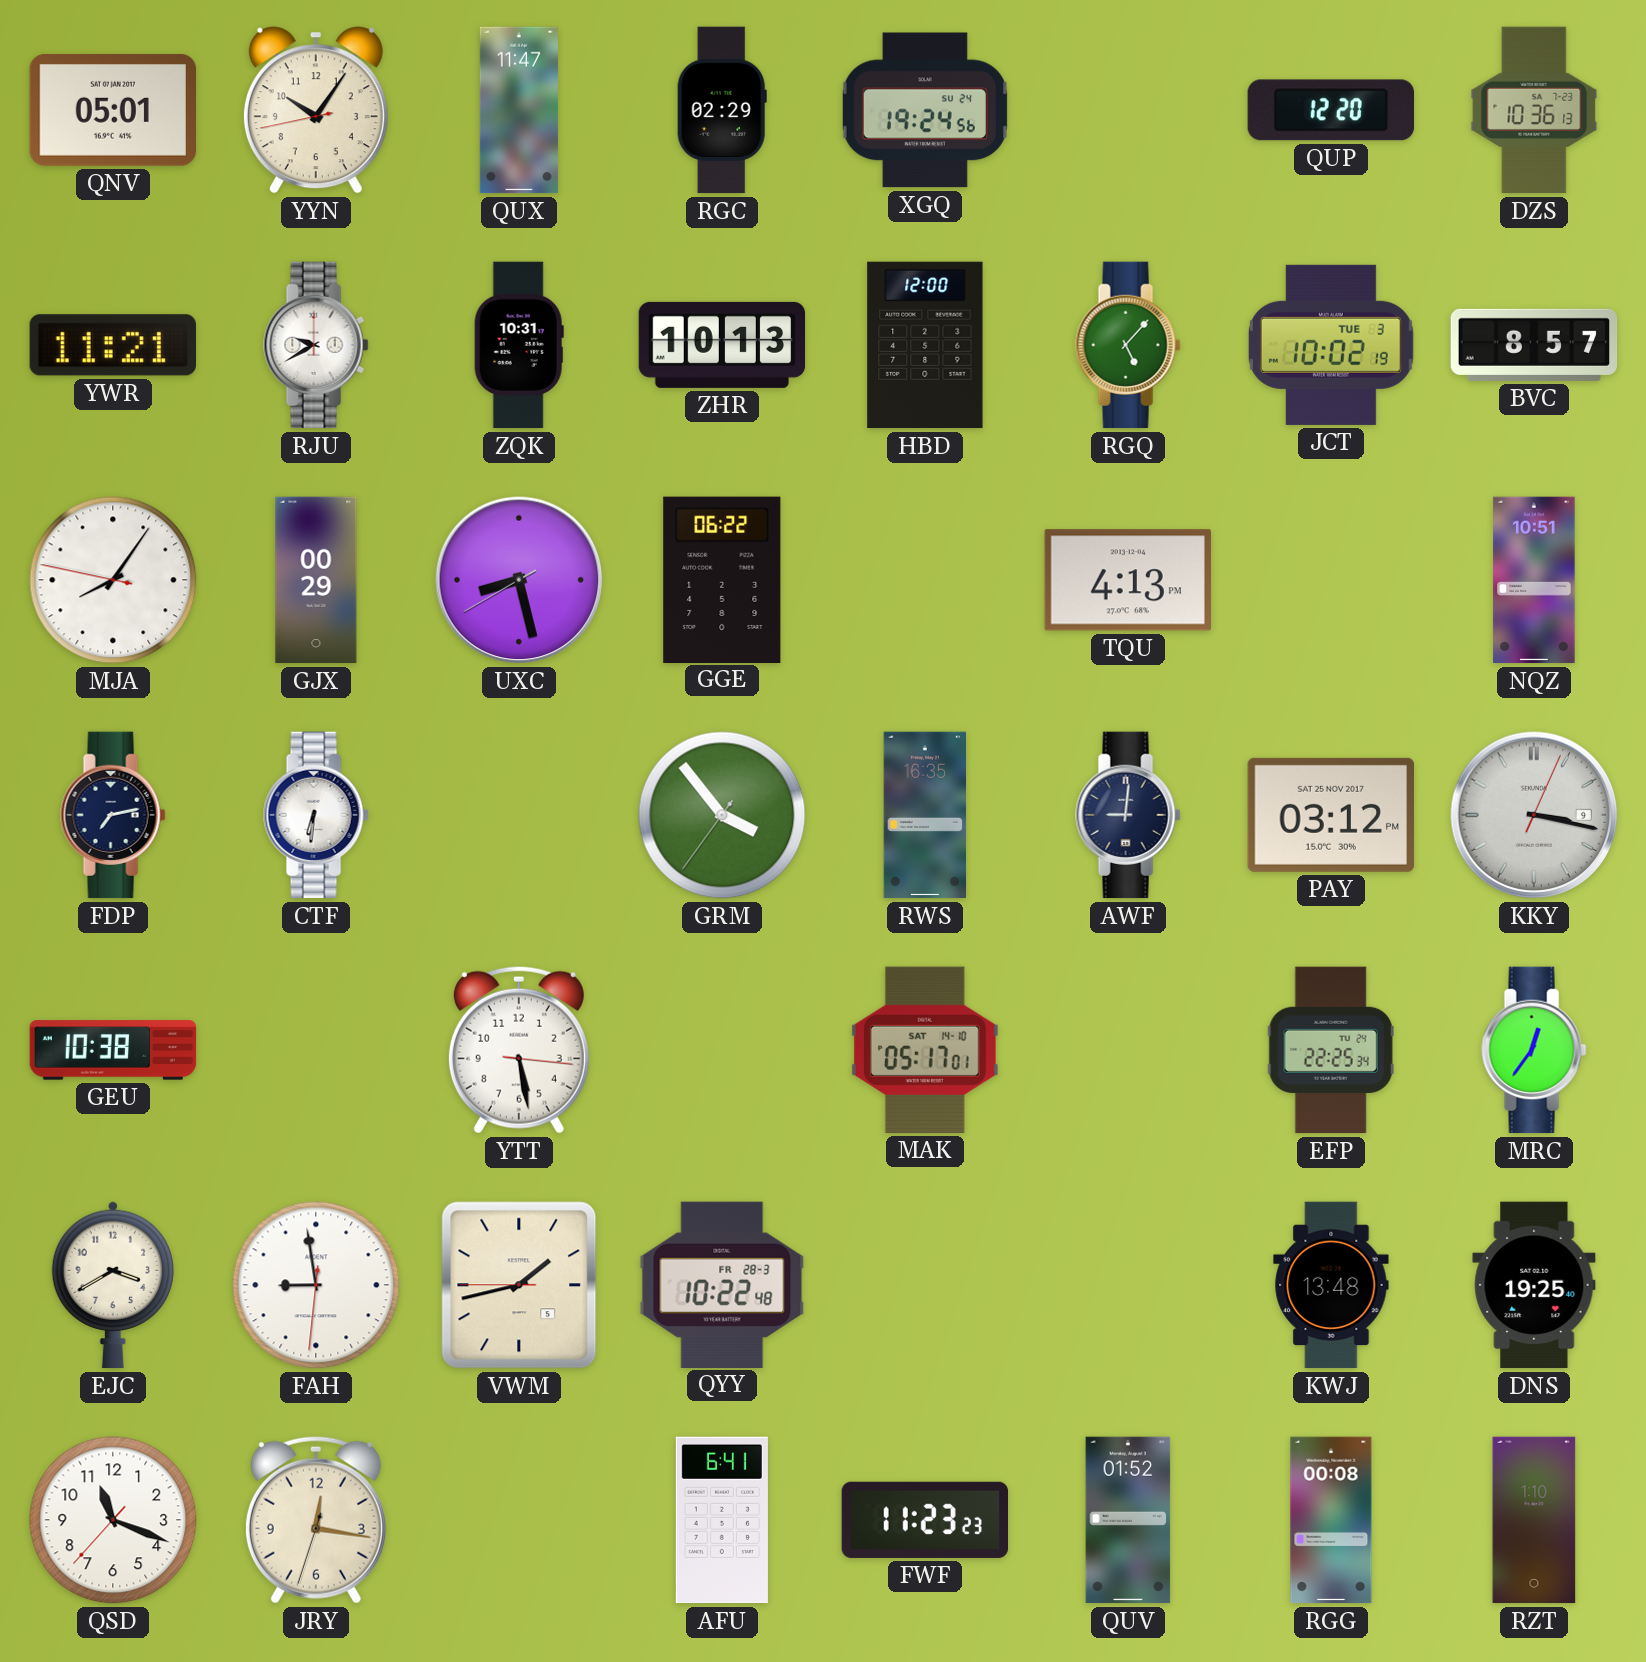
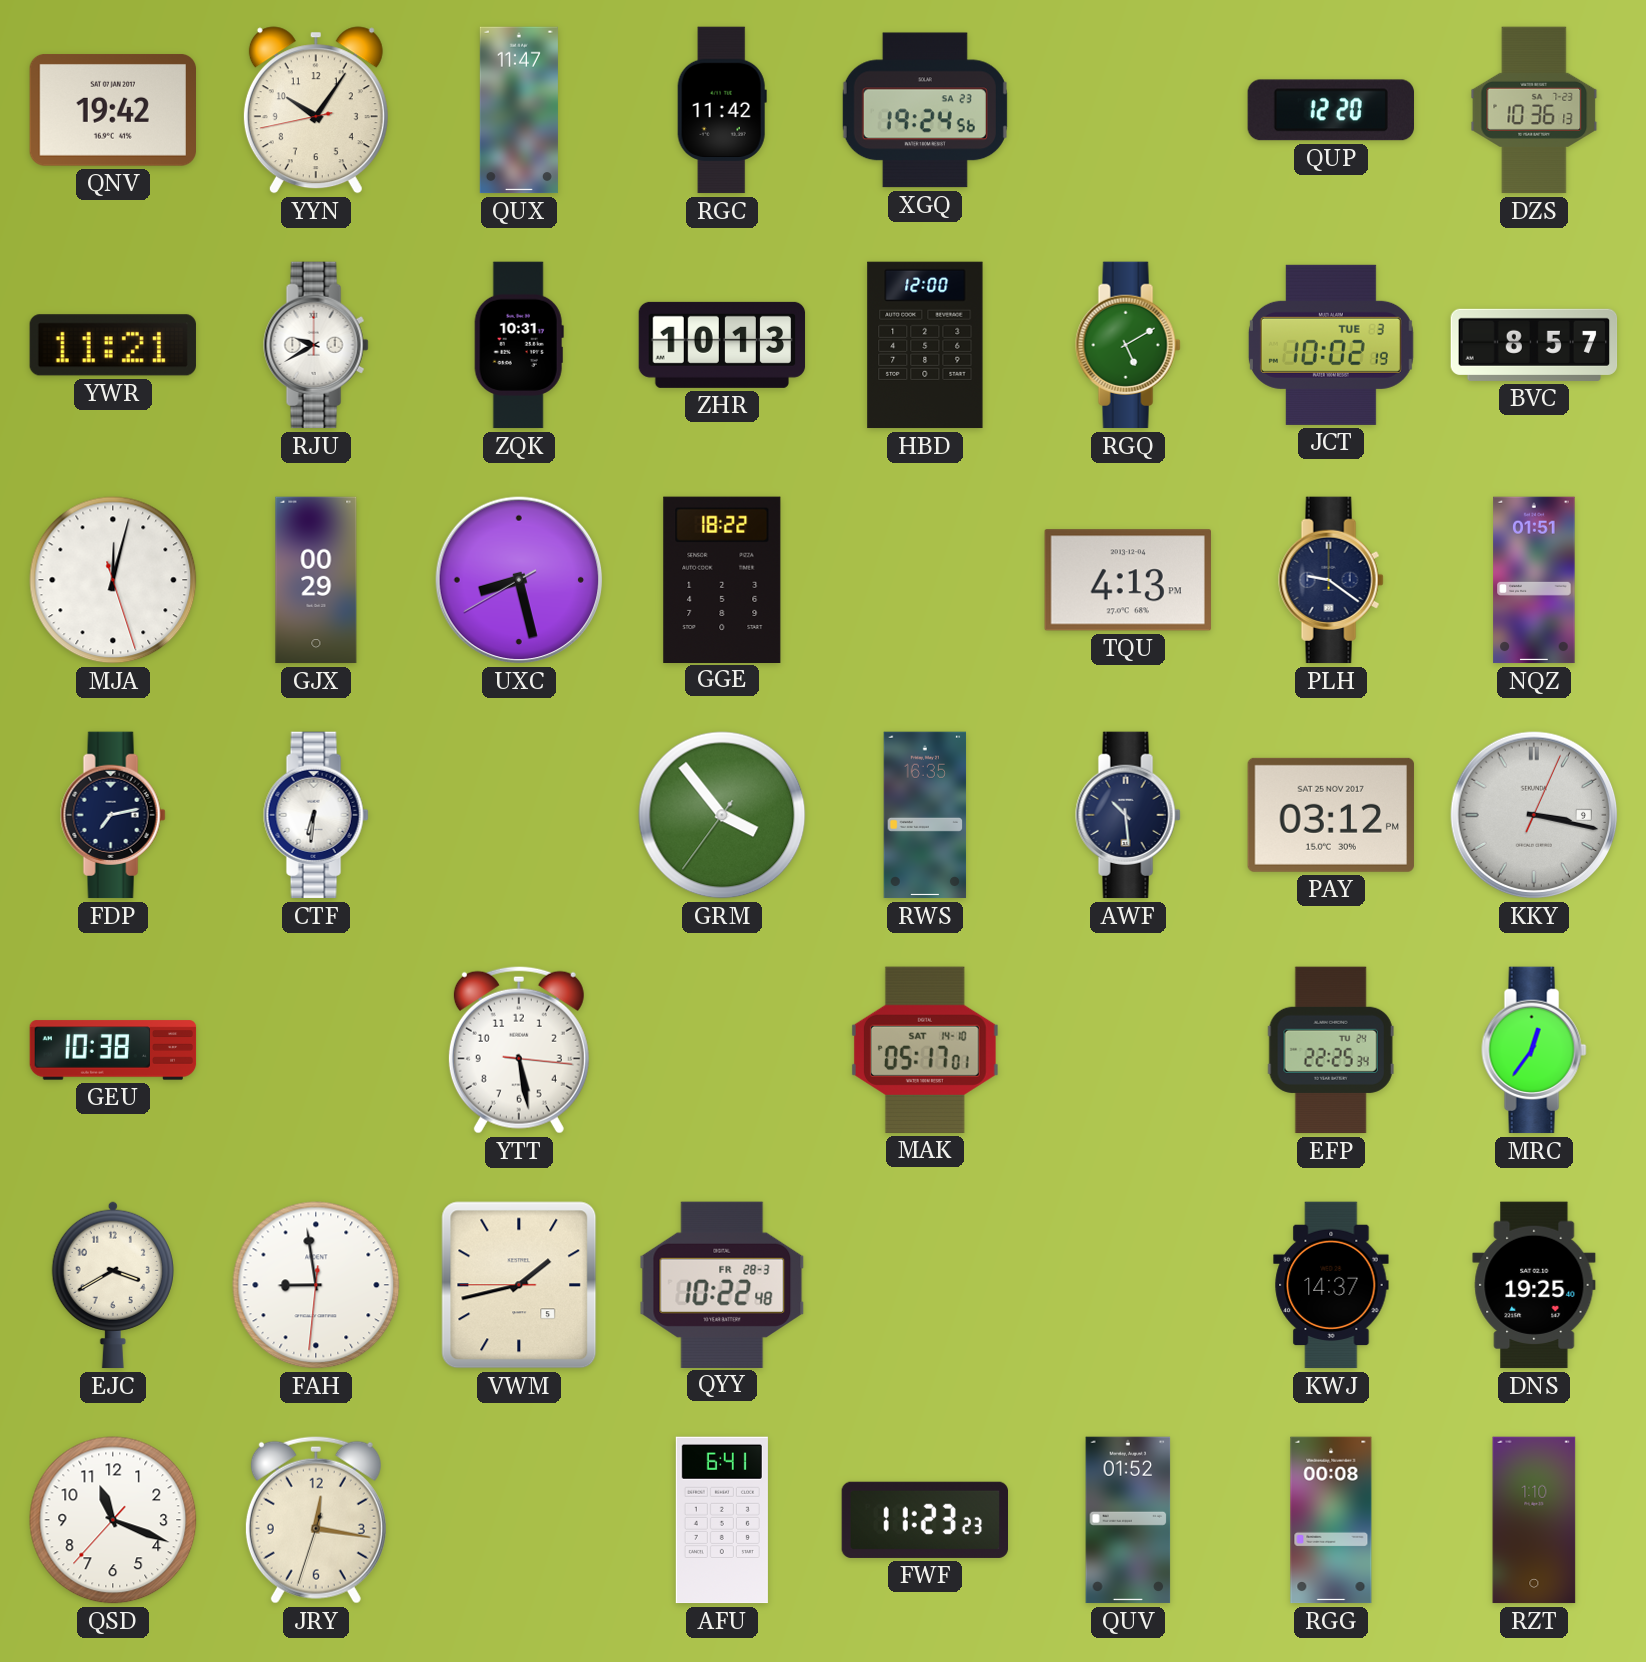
QNV: 05:01 -> 19:42 (112, 111)
RGC: 02:29 -> 11:42 (722, 110)
XGQ date: SU 24 -> SA 23 (925, 110)
RGQ: 5:07 -> 5:10 (1128, 345)
MJA: 8:05 -> 12:02 (113, 580)
GGE: 06:22 -> 18:22 (722, 579)
PLH: none -> 9:21 (1331, 580)
NQZ: 10:51 -> 01:51 (1534, 580)
AWF: 9:01 -> 10:29 (1128, 815)
KWJ: 13:48 -> 14:37 (1331, 1285)
